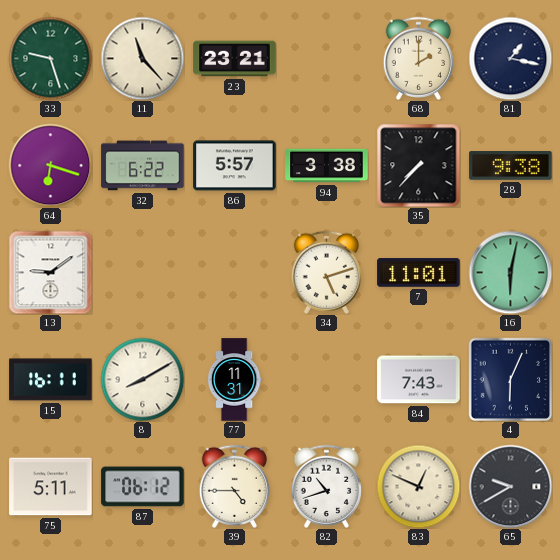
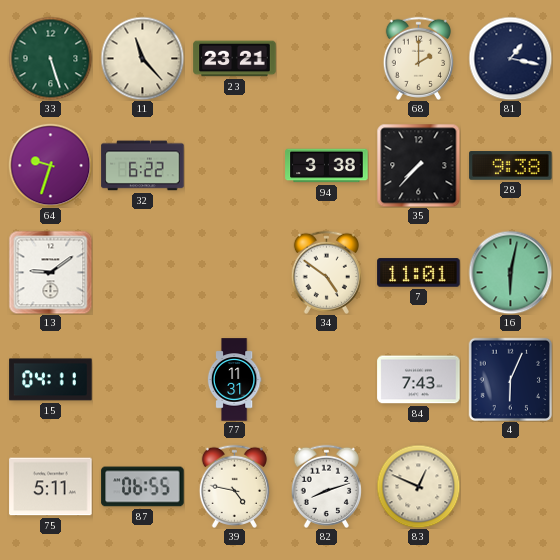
33: 9:27 -> 5:27 (50, 58)
64: 6:18 -> 9:33 (50, 165)
86: 5:57 -> none (235, 166)
34: 5:12 -> 4:51 (326, 272)
15: 16:11 -> 04:11 (51, 380)
8: 8:10 -> none (142, 379)
87: 06:12 -> 06:55 (143, 487)
39: 4:45 -> 4:47 (234, 486)
82: 10:42 -> 8:12 (326, 486)
65: 9:40 -> none (510, 486)
